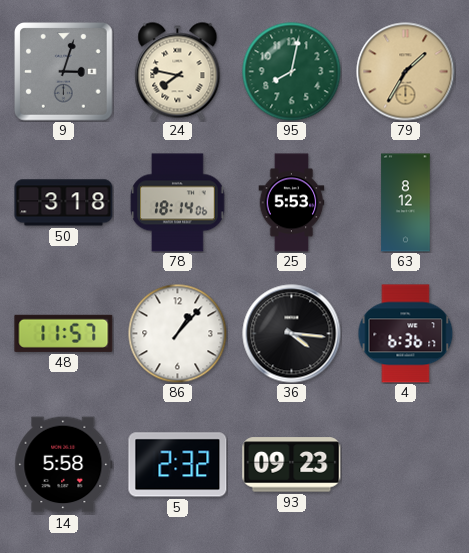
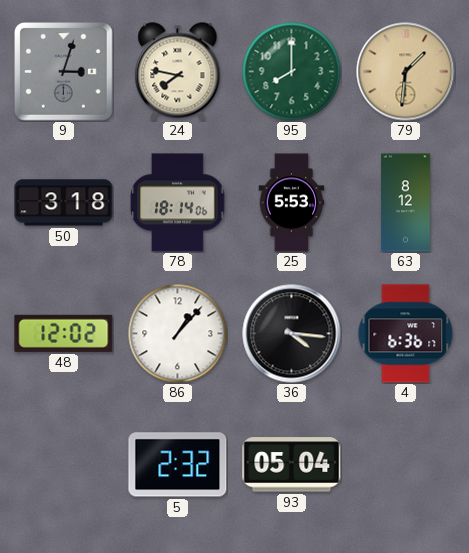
95: 8:02 -> 8:00 (292, 72)
79: 1:35 -> 1:31 (406, 72)
48: 11:57 -> 12:02 (64, 333)
14: 5:58 -> none (64, 465)
93: 09:23 -> 05:04 (292, 465)
